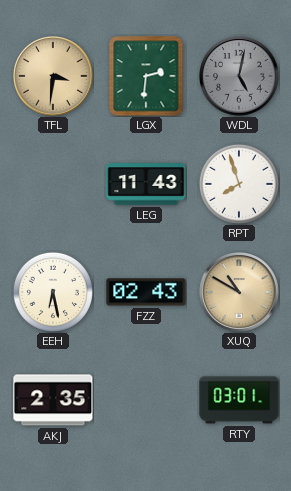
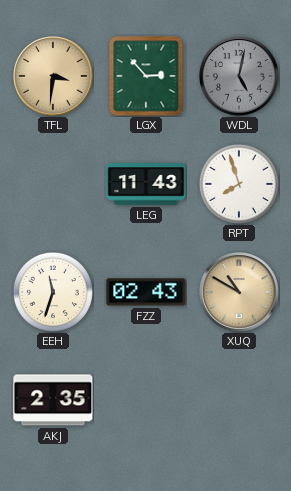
LGX: 2:31 -> 2:53 (146, 76)
EEH: 6:28 -> 11:33 (53, 292)
RTY: 03:01 -> none (239, 400)
